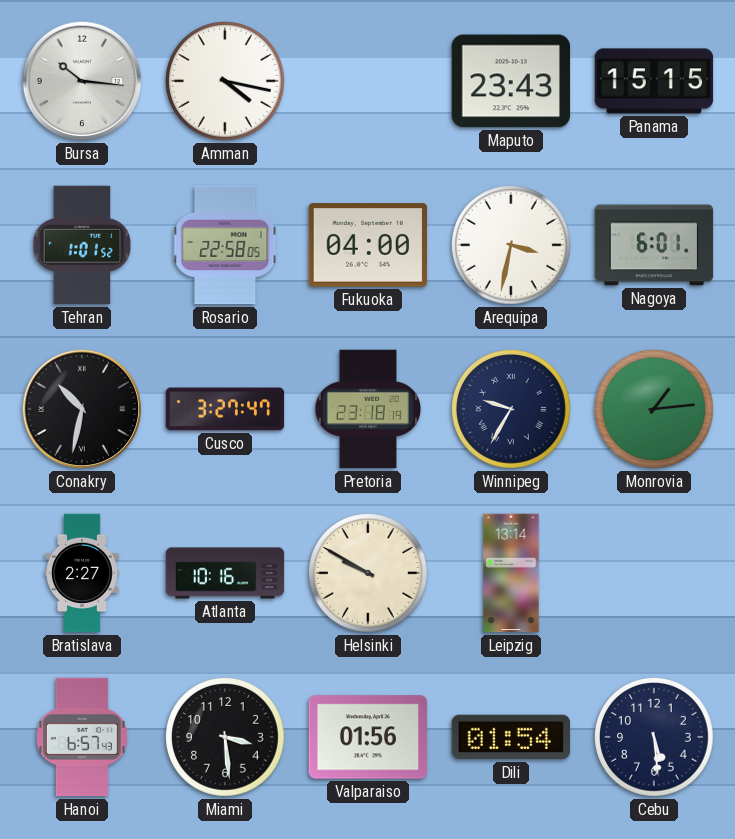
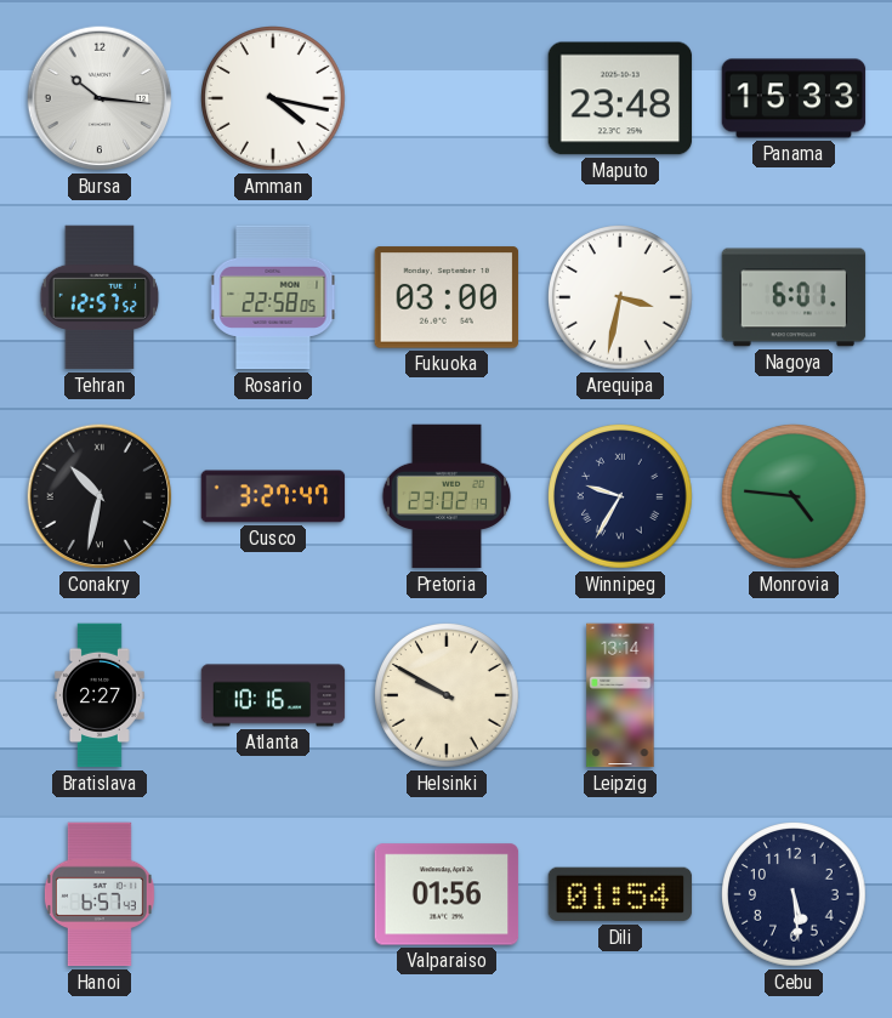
Maputo: 23:43 -> 23:48 (620, 98)
Panama: 15:15 -> 15:33 (794, 98)
Tehran: 1:01 -> 12:57 (100, 297)
Fukuoka: 04:00 -> 03:00 (447, 297)
Pretoria: 23:18 -> 23:02 (447, 496)
Monrovia: 1:14 -> 4:46 (795, 497)
Miami: 3:29 -> none (226, 738)
